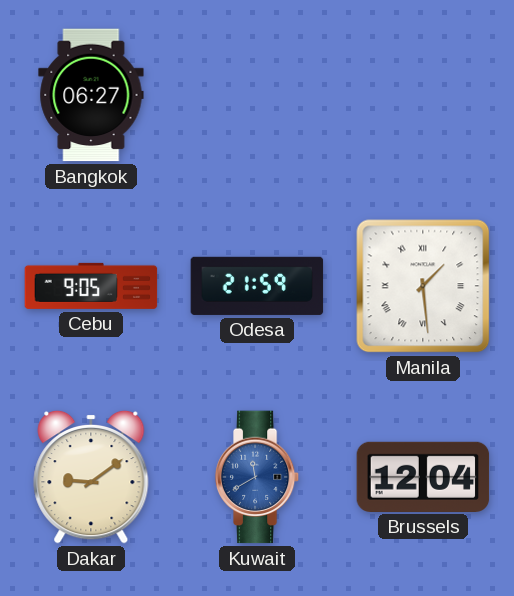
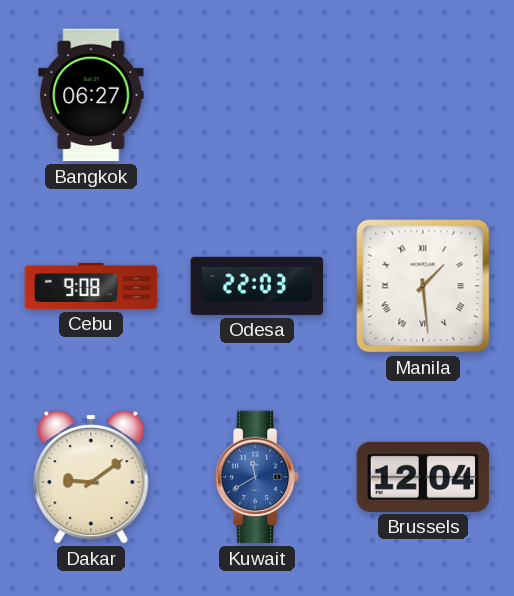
Cebu: 9:05 -> 9:08 (91, 286)
Odesa: 21:59 -> 22:03 (257, 286)
